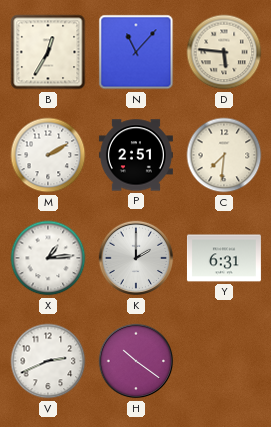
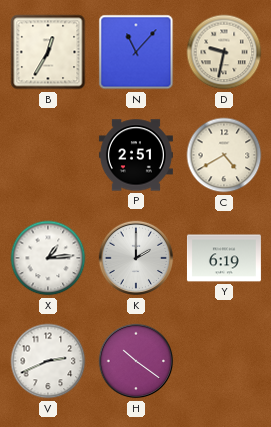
D: 5:46 -> 9:32 (224, 52)
M: 2:10 -> none (48, 155)
C: 7:31 -> 4:40 (224, 155)
Y: 6:31 -> 6:19 (224, 258)
